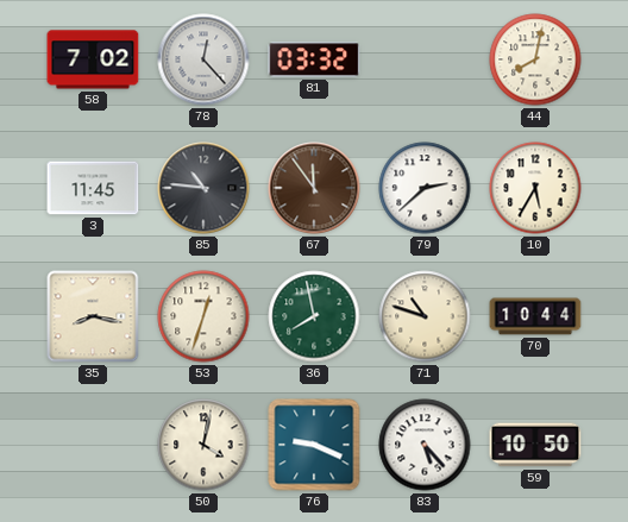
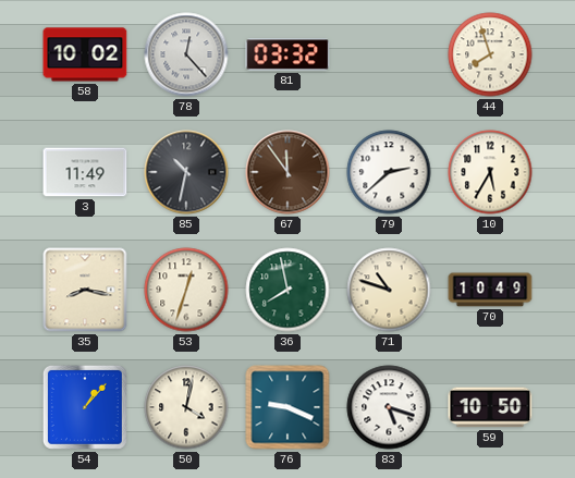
58: 7:02 -> 10:02 (85, 54)
44: 8:02 -> 7:57 (490, 54)
3: 11:45 -> 11:49 (85, 172)
85: 10:46 -> 10:32 (186, 172)
70: 10:44 -> 10:49 (490, 290)
54: none -> 1:07 (85, 407)
83: 5:23 -> 5:18 (389, 407)
